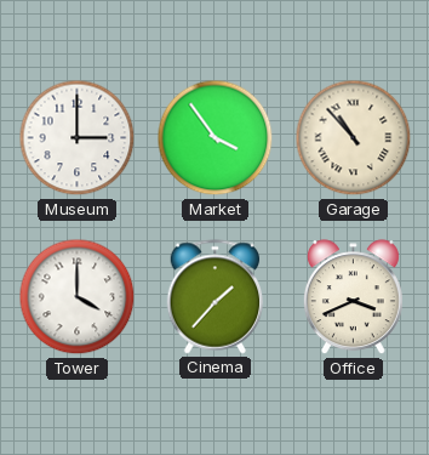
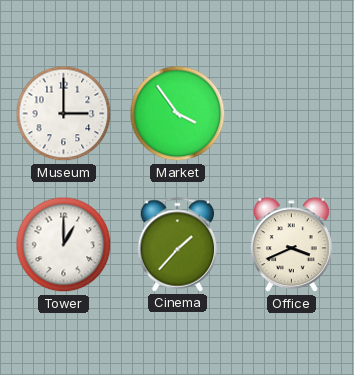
Garage: 10:53 -> none (354, 138)
Tower: 4:00 -> 1:00 (64, 245)
